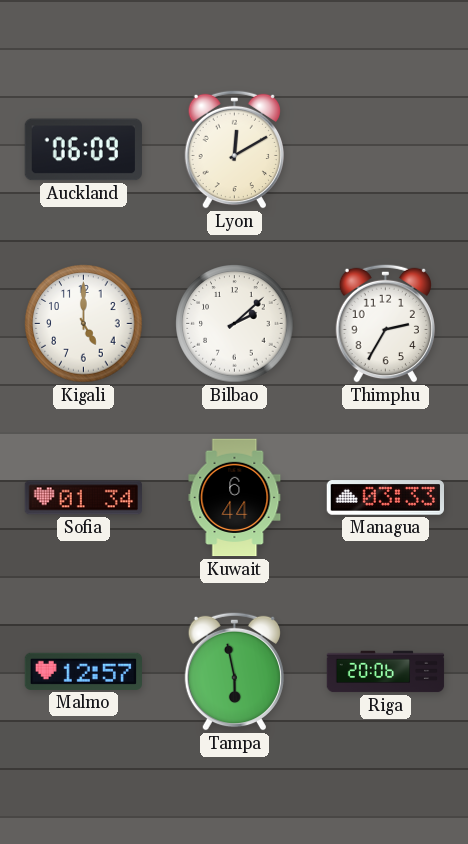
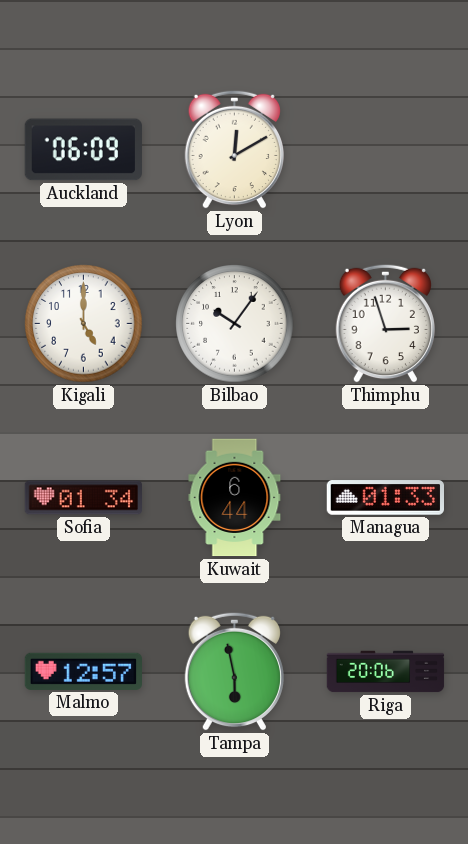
Bilbao: 2:08 -> 10:06 (235, 324)
Thimphu: 2:35 -> 2:57 (385, 323)
Managua: 03:33 -> 01:33 (385, 498)
